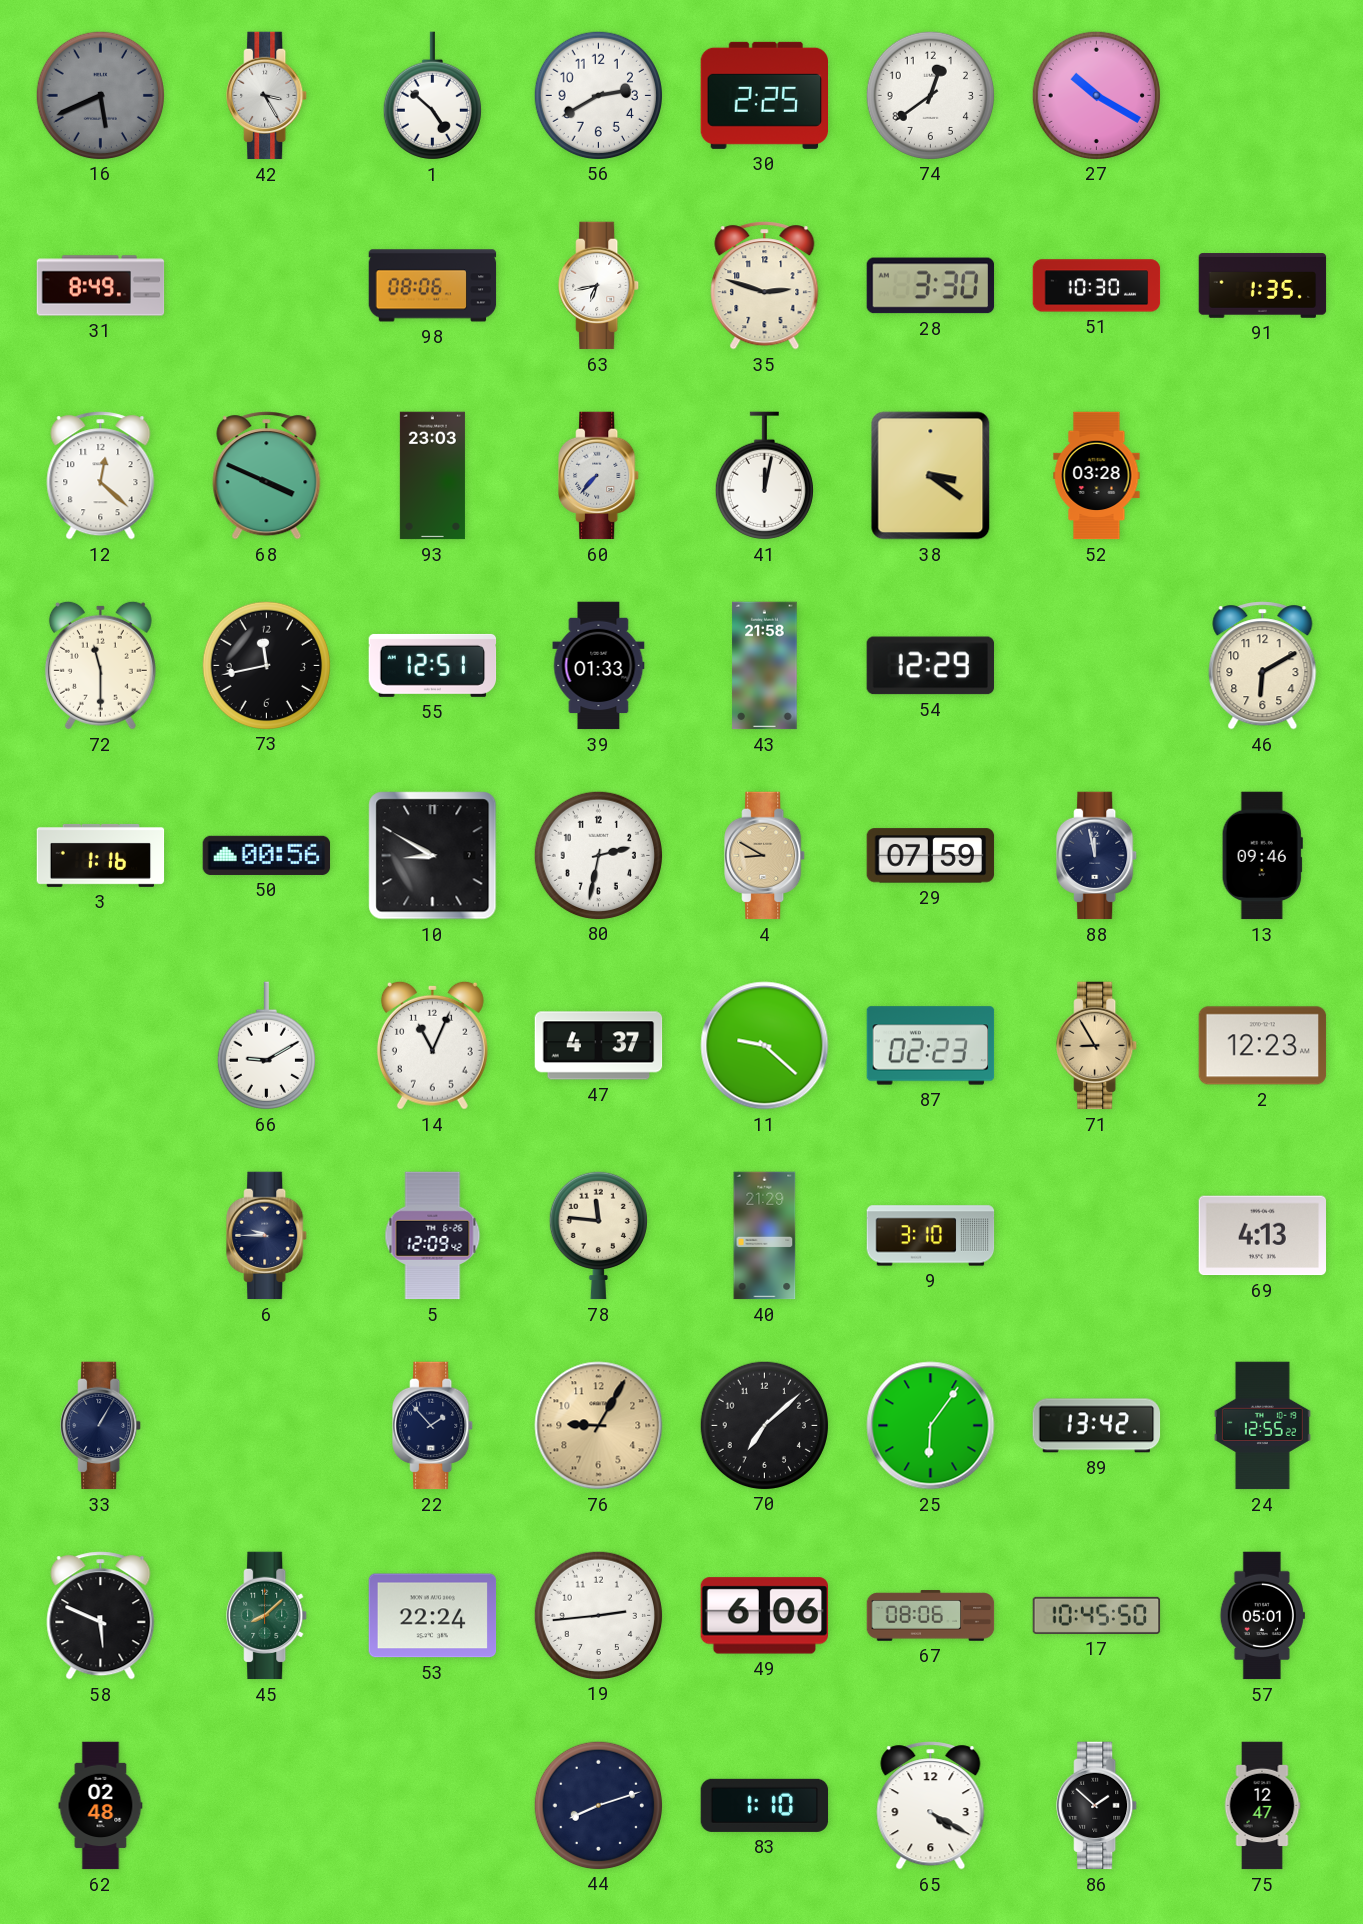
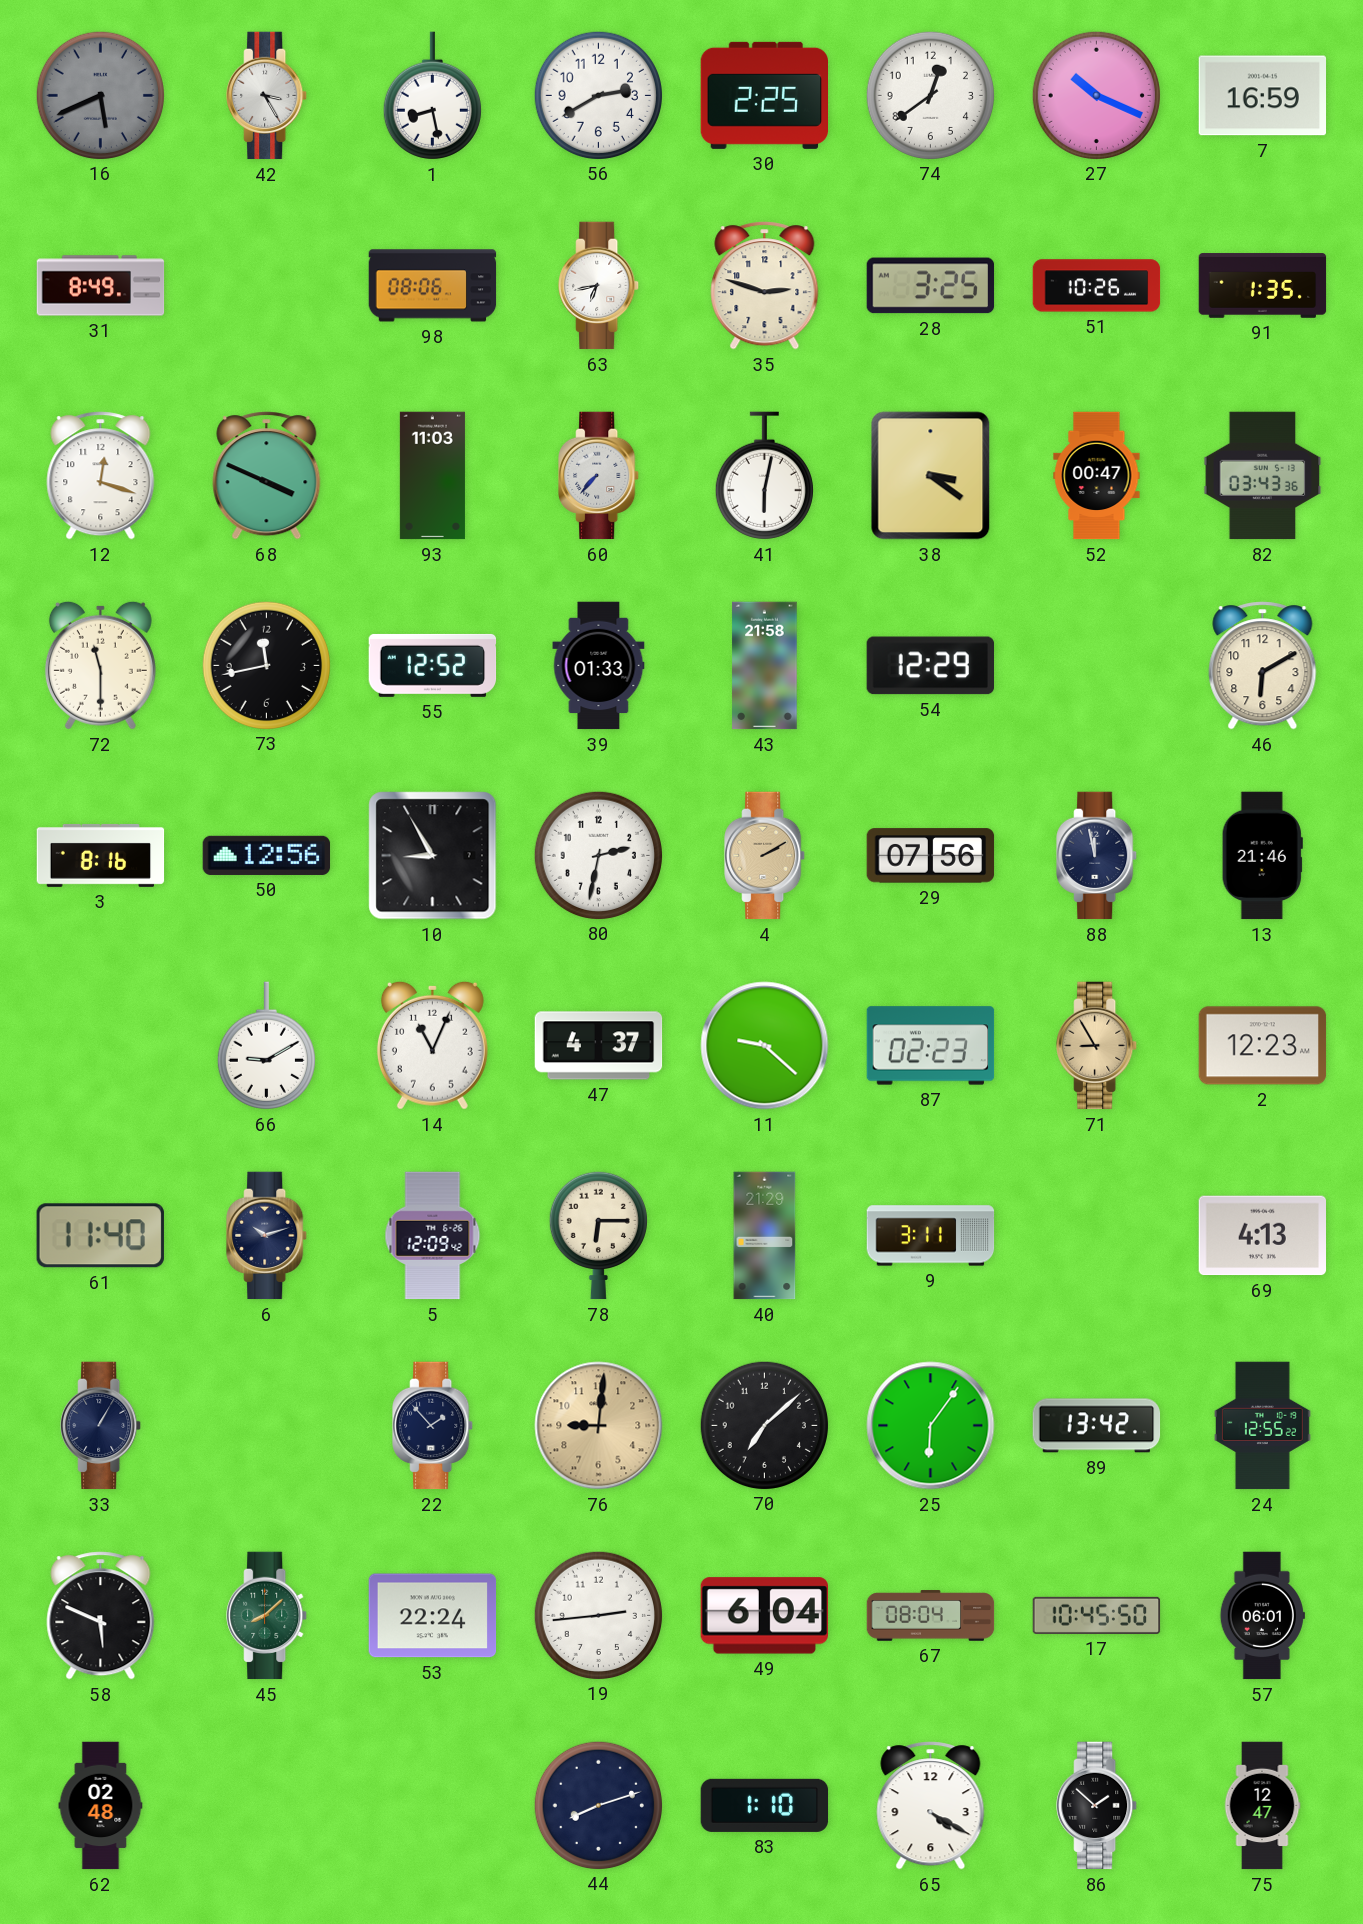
1: 4:52 -> 8:28 (432, 96)
27: 10:20 -> 10:19 (1096, 95)
7: none -> 16:59 (1263, 96)
28: 3:30 -> 3:25 (931, 286)
51: 10:30 -> 10:26 (1097, 286)
12: 12:22 -> 12:18 (101, 476)
93: 23:03 -> 11:03 (432, 476)
41: 12:02 -> 6:02 (764, 476)
52: 03:28 -> 00:47 (1097, 476)
82: none -> 03:43 (1263, 476)
55: 12:51 -> 12:52 (433, 665)
3: 1:16 -> 8:16 (101, 855)
50: 00:56 -> 12:56 (267, 855)
10: 8:50 -> 8:55 (433, 856)
4: 8:50 -> 2:10 (765, 856)
29: 07:59 -> 07:56 (931, 856)
13: 09:46 -> 21:46 (1262, 856)
61: none -> 11:40 (100, 1236)
6: 9:45 -> 10:12 (267, 1236)
78: 11:46 -> 6:15 (598, 1235)
9: 3:10 -> 3:11 (931, 1236)
76: 9:05 -> 9:01 (599, 1426)
49: 6:06 -> 6:04 (764, 1616)
67: 08:06 -> 08:04 (931, 1616)
57: 05:01 -> 06:01 (1262, 1616)
